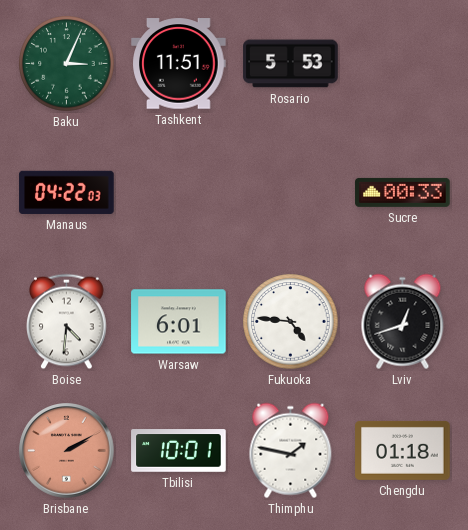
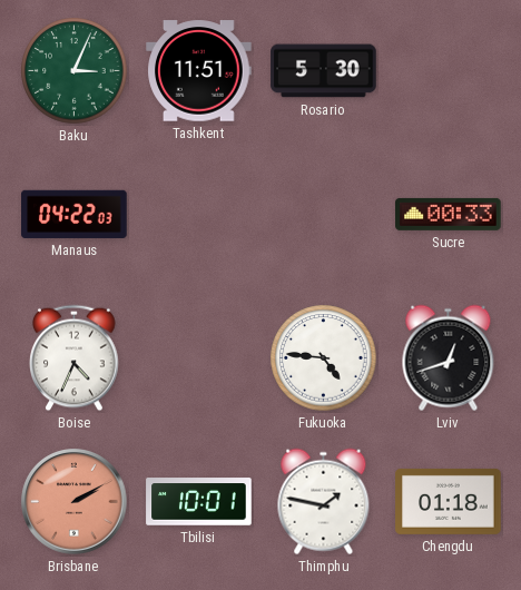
Rosario: 5:53 -> 5:30 (324, 71)
Boise: 4:31 -> 4:34 (75, 358)
Warsaw: 6:01 -> none (179, 322)
